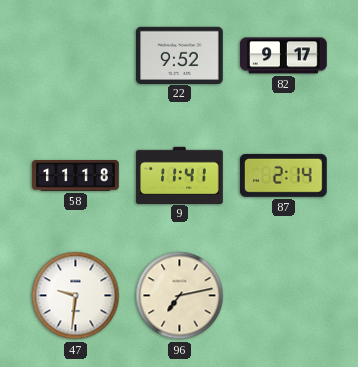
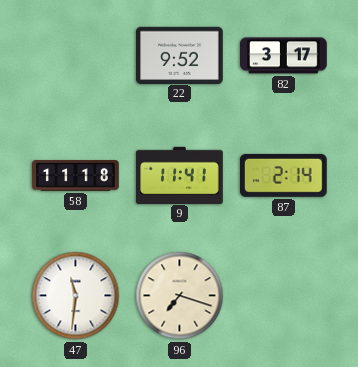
82: 9:17 -> 3:17 (284, 56)
47: 9:31 -> 11:31 (76, 296)
96: 7:13 -> 7:18 (180, 296)
